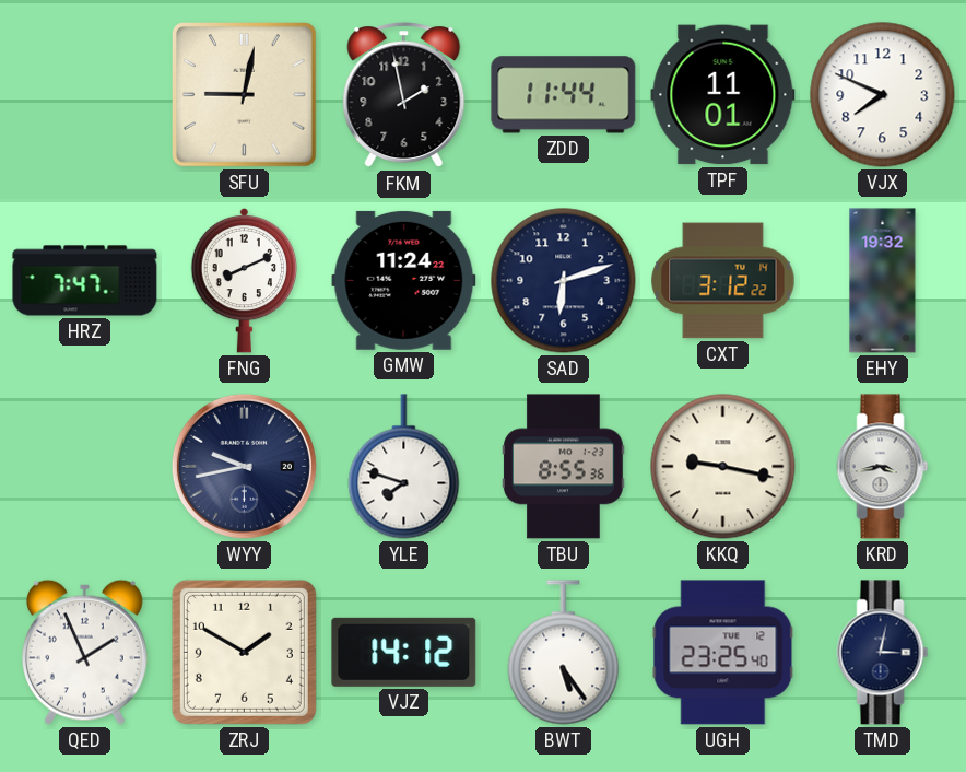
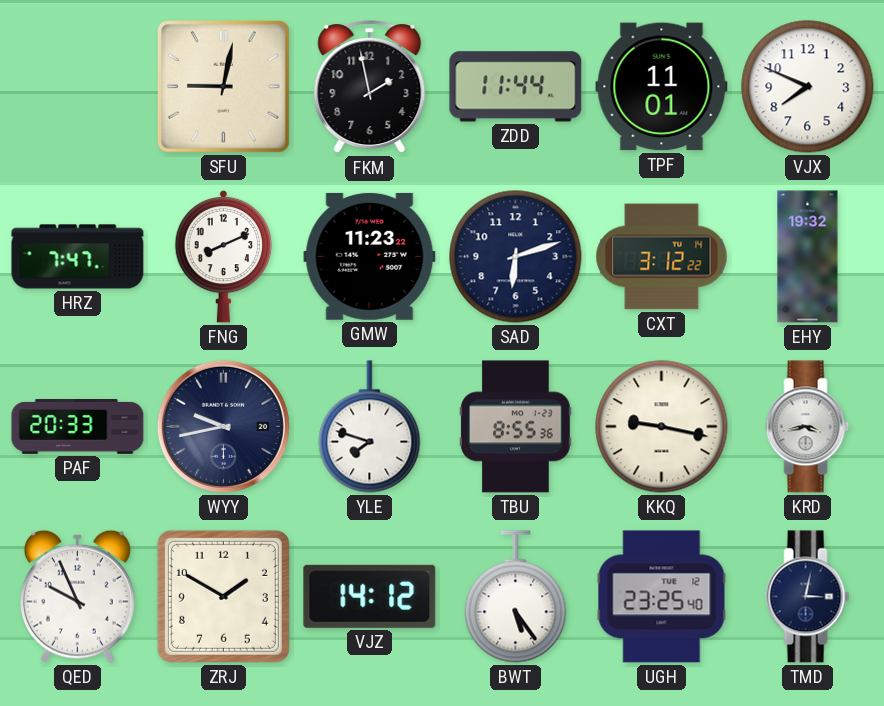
GMW: 11:24 -> 11:23 (370, 256)
PAF: none -> 20:33 (78, 427)
QED: 1:56 -> 9:56 (77, 596)
